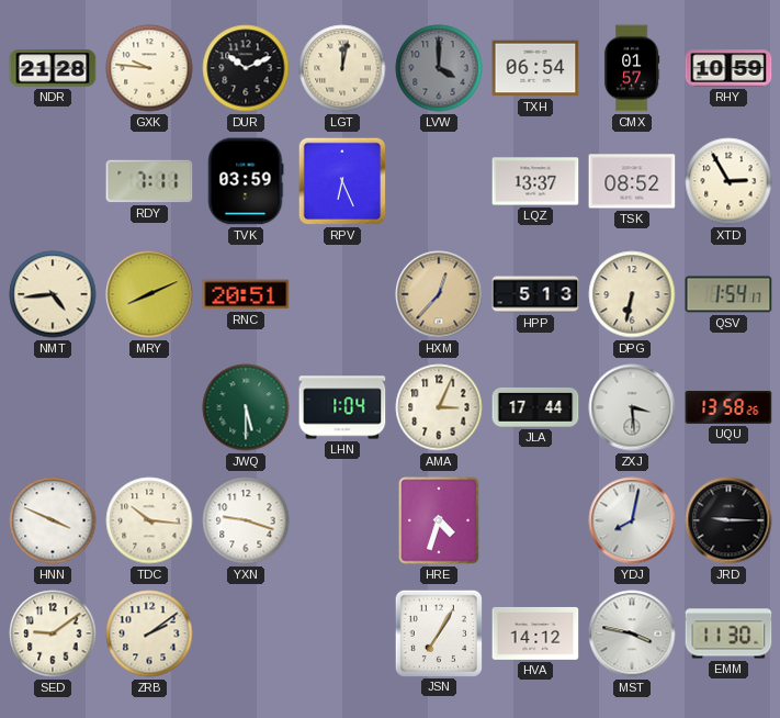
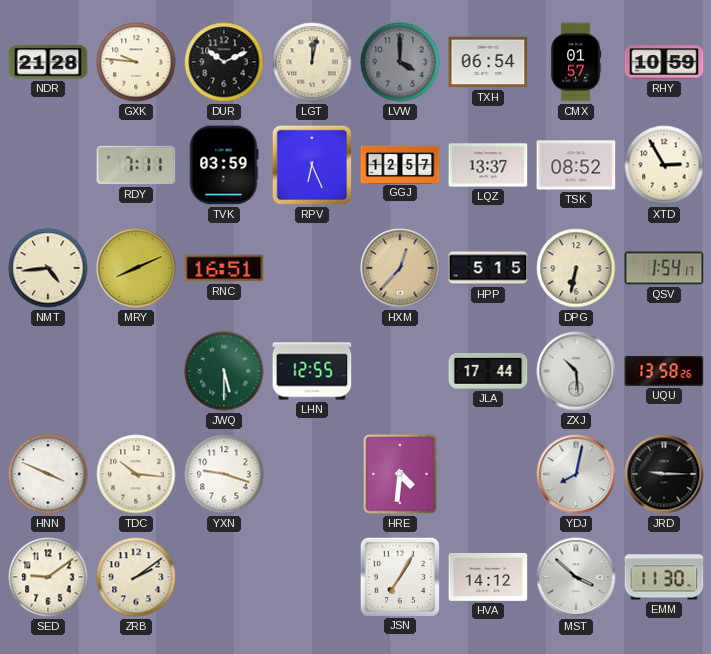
GGJ: none -> 12:57 (400, 164)
RNC: 20:51 -> 16:51 (224, 268)
HPP: 5:13 -> 5:15 (488, 268)
LHN: 1:04 -> 12:55 (312, 371)
AMA: 3:04 -> none (439, 407)
ZXJ: 3:29 -> 10:29 (576, 371)
HRE: 4:33 -> 4:31 (400, 474)
MST: 3:47 -> 3:52 (576, 577)
